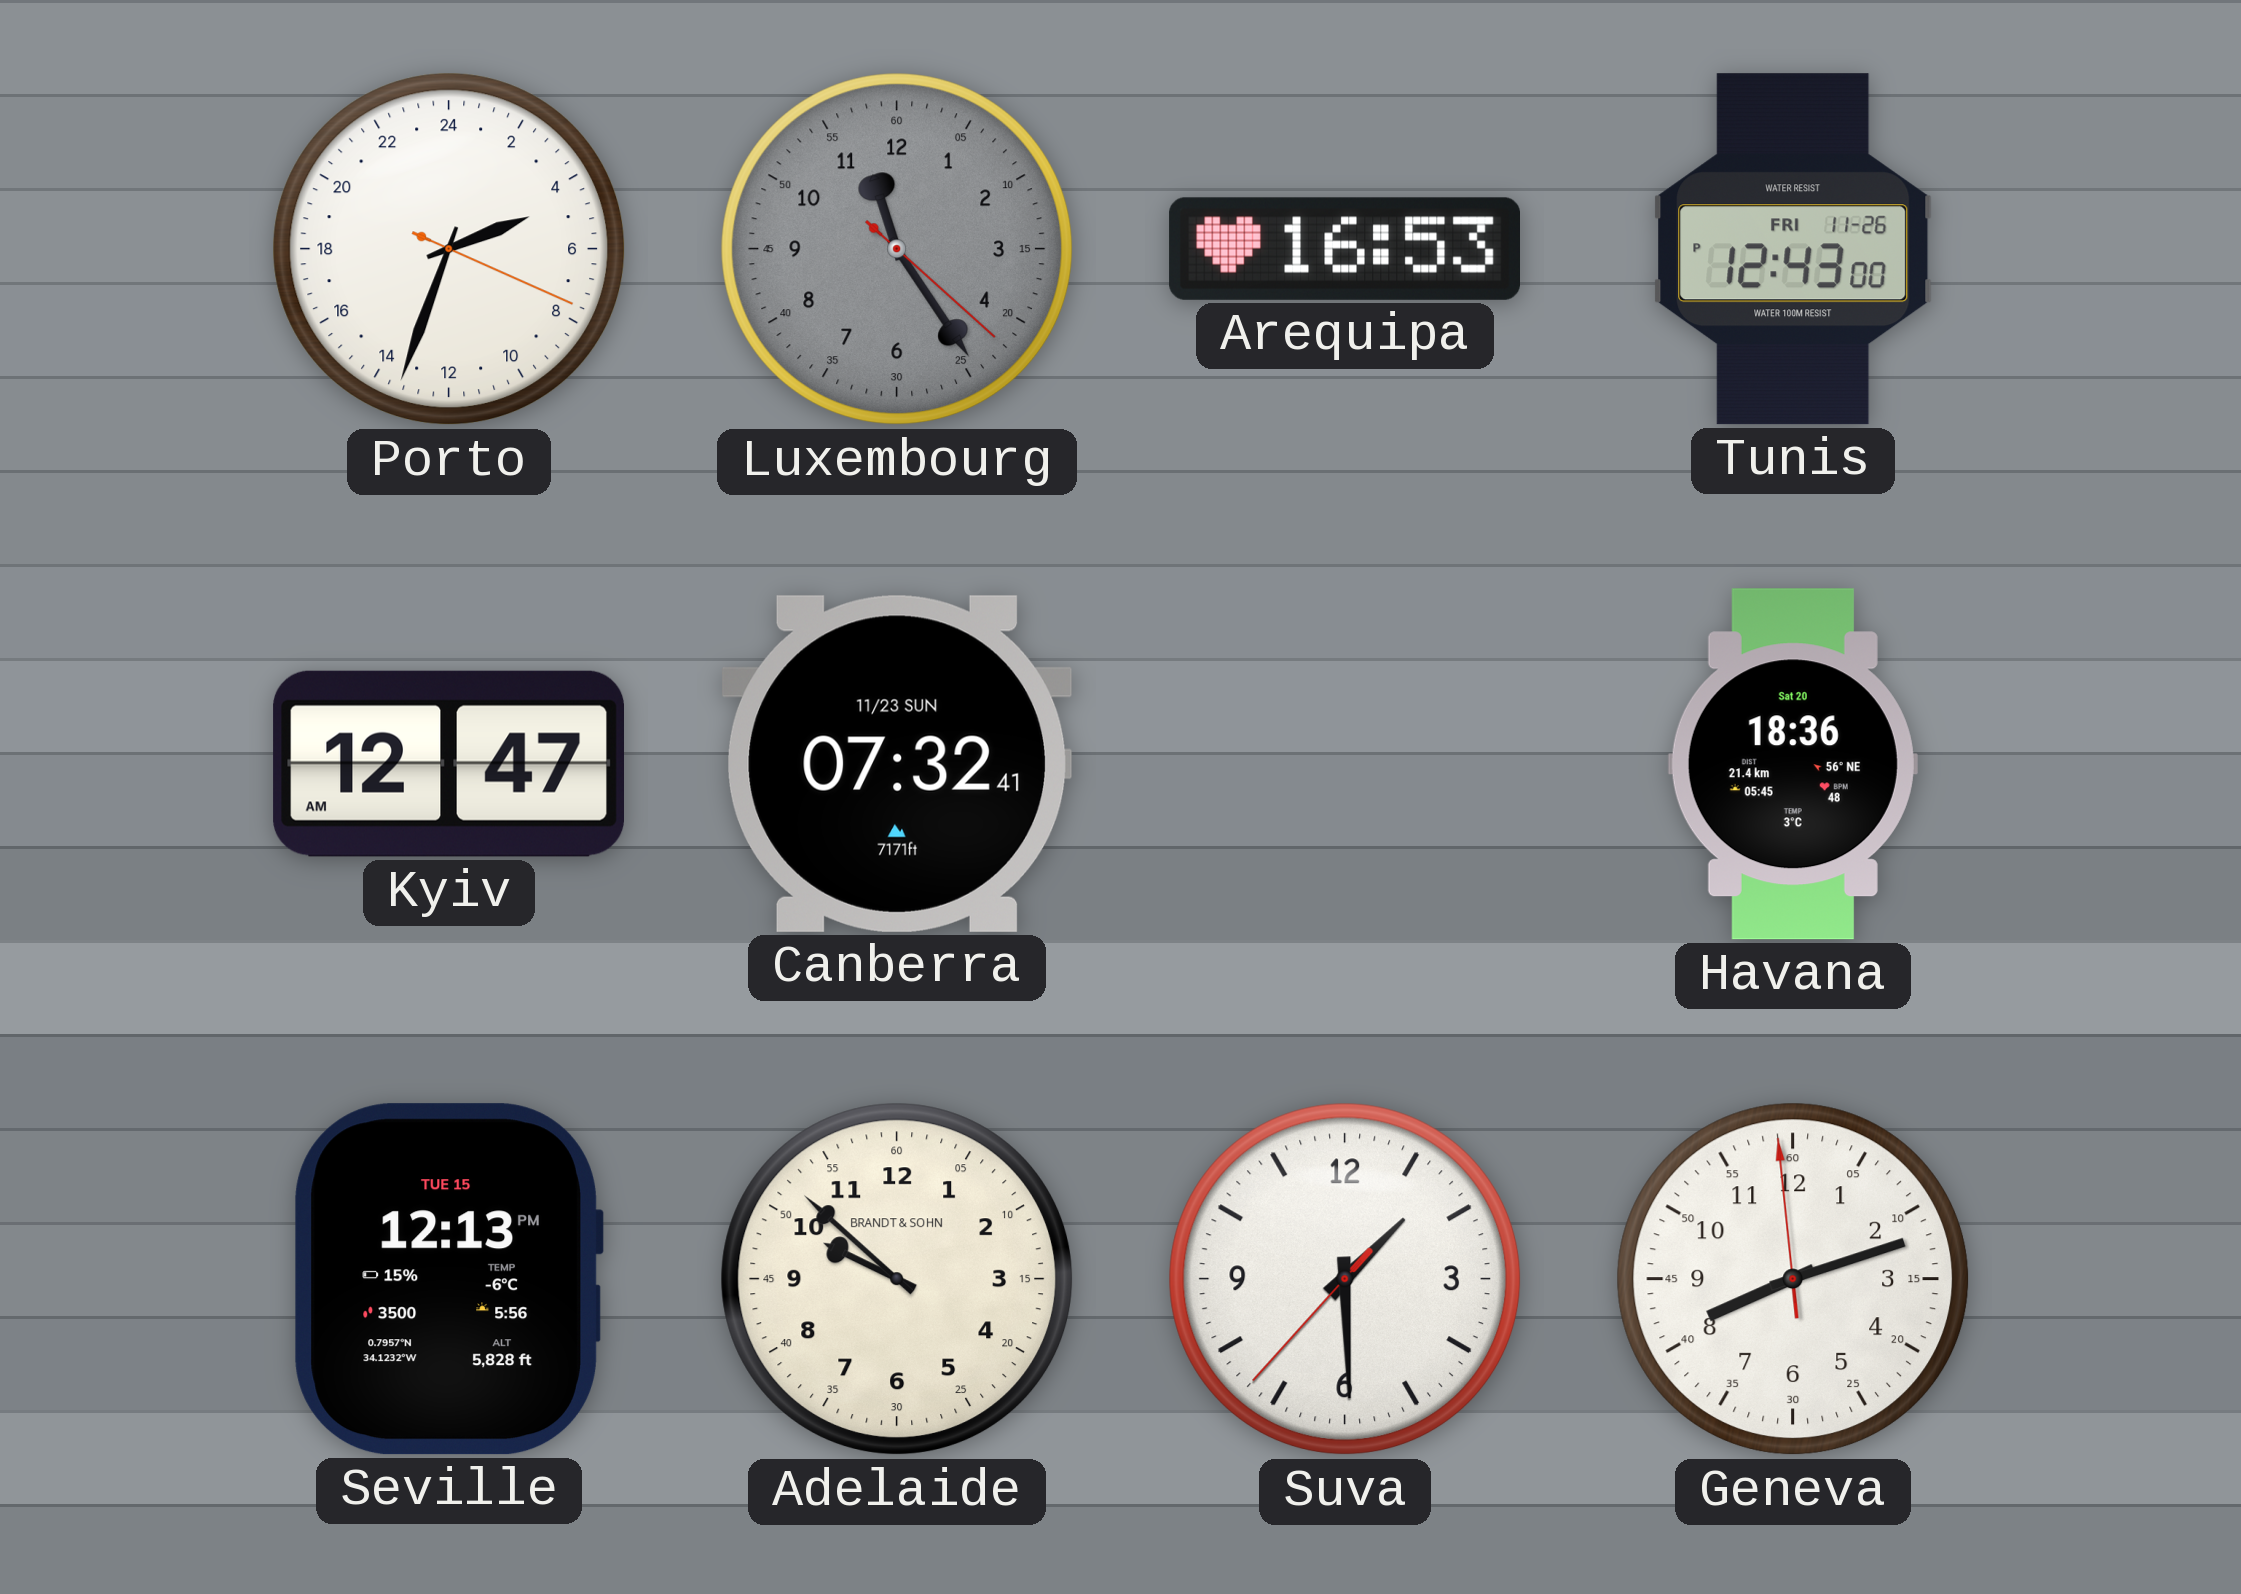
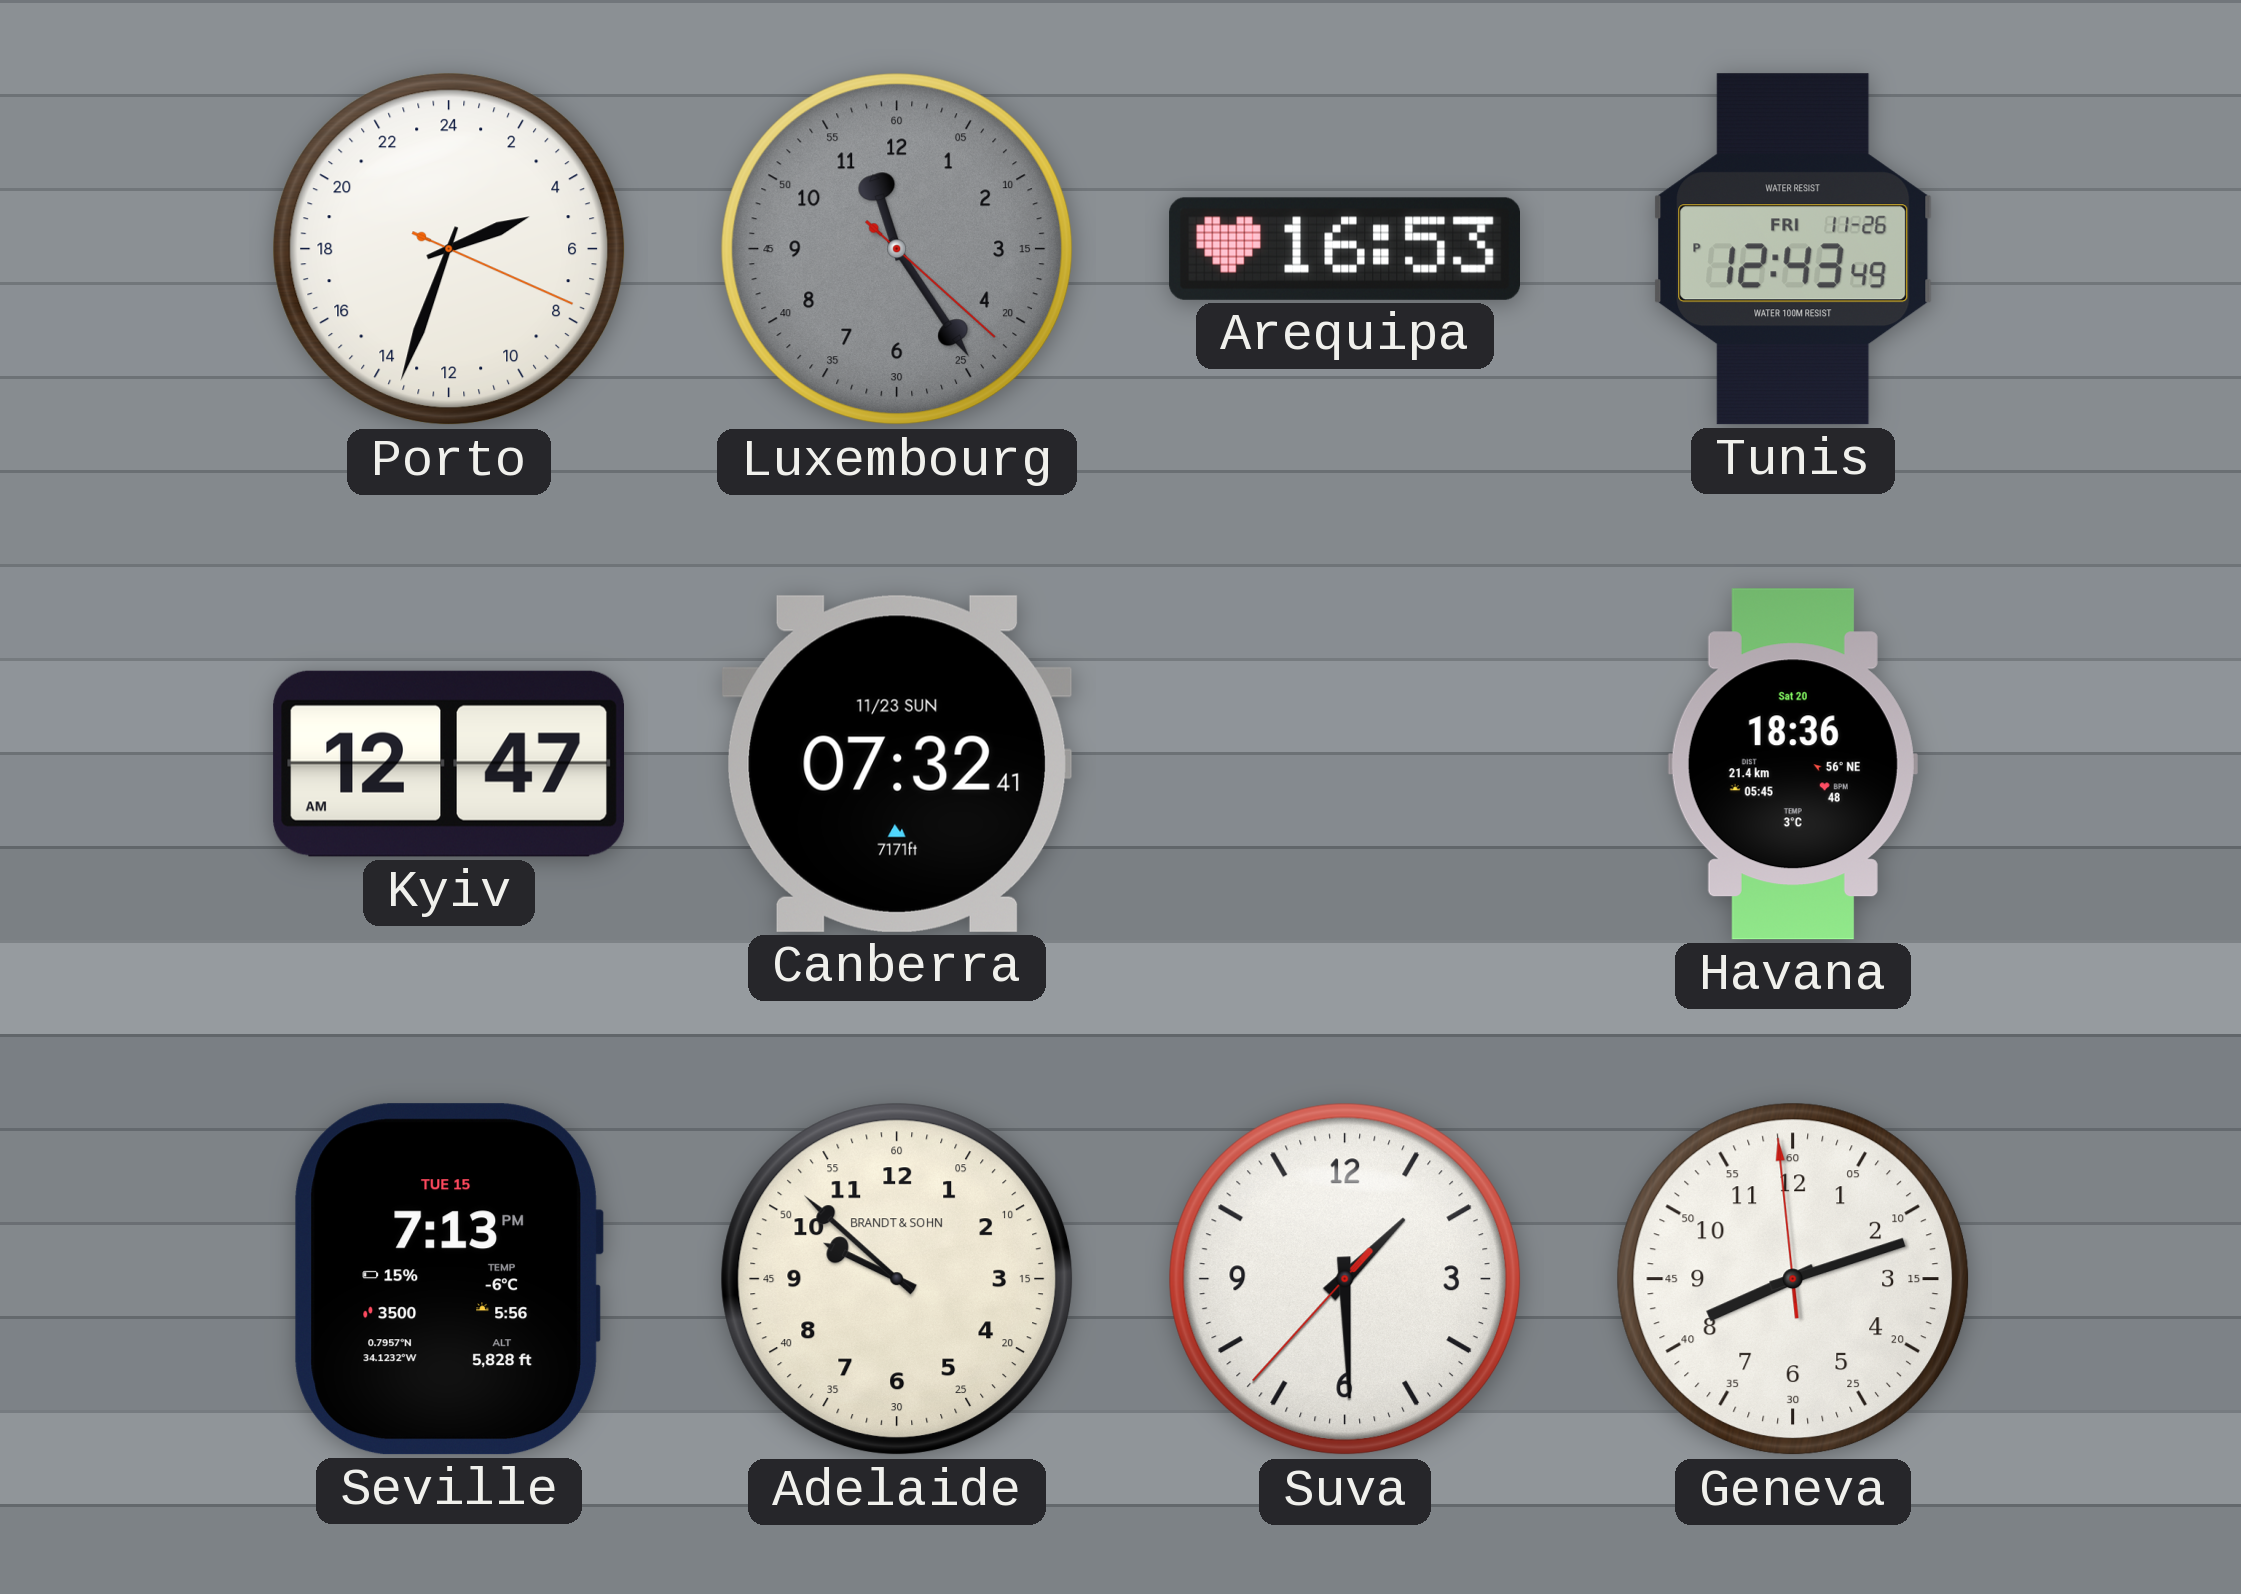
Tunis: 12:43:00 PM -> 12:43:49 PM (1793, 249)
Seville: 12:13 -> 7:13 (449, 1279)
